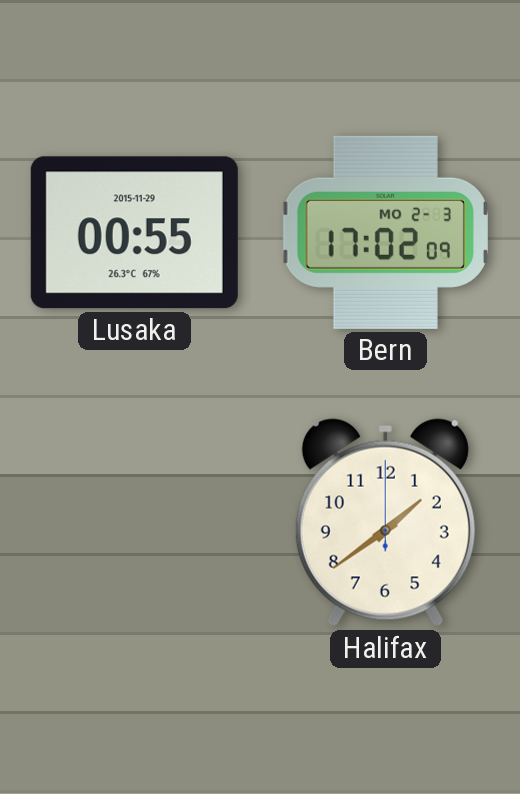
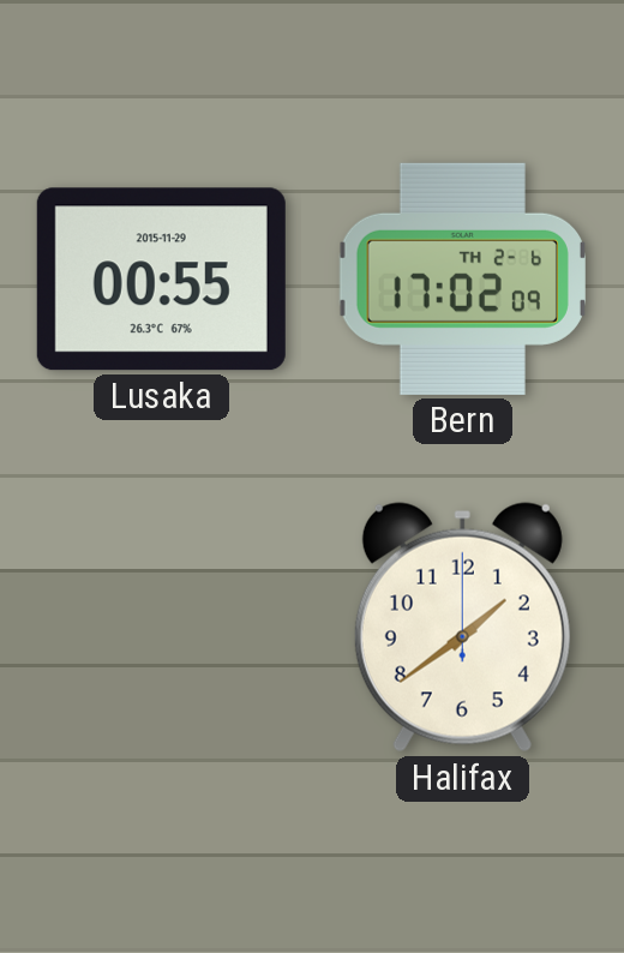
Bern date: MO 2-3 -> TH 2-6 (462, 278)
